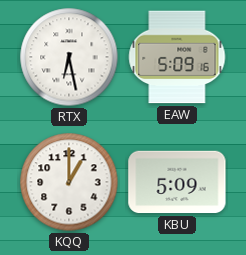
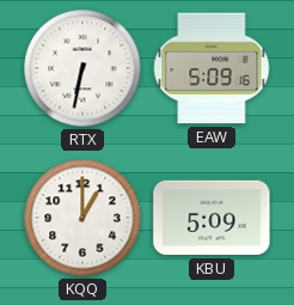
RTX: 6:28 -> 6:32 (82, 68)
